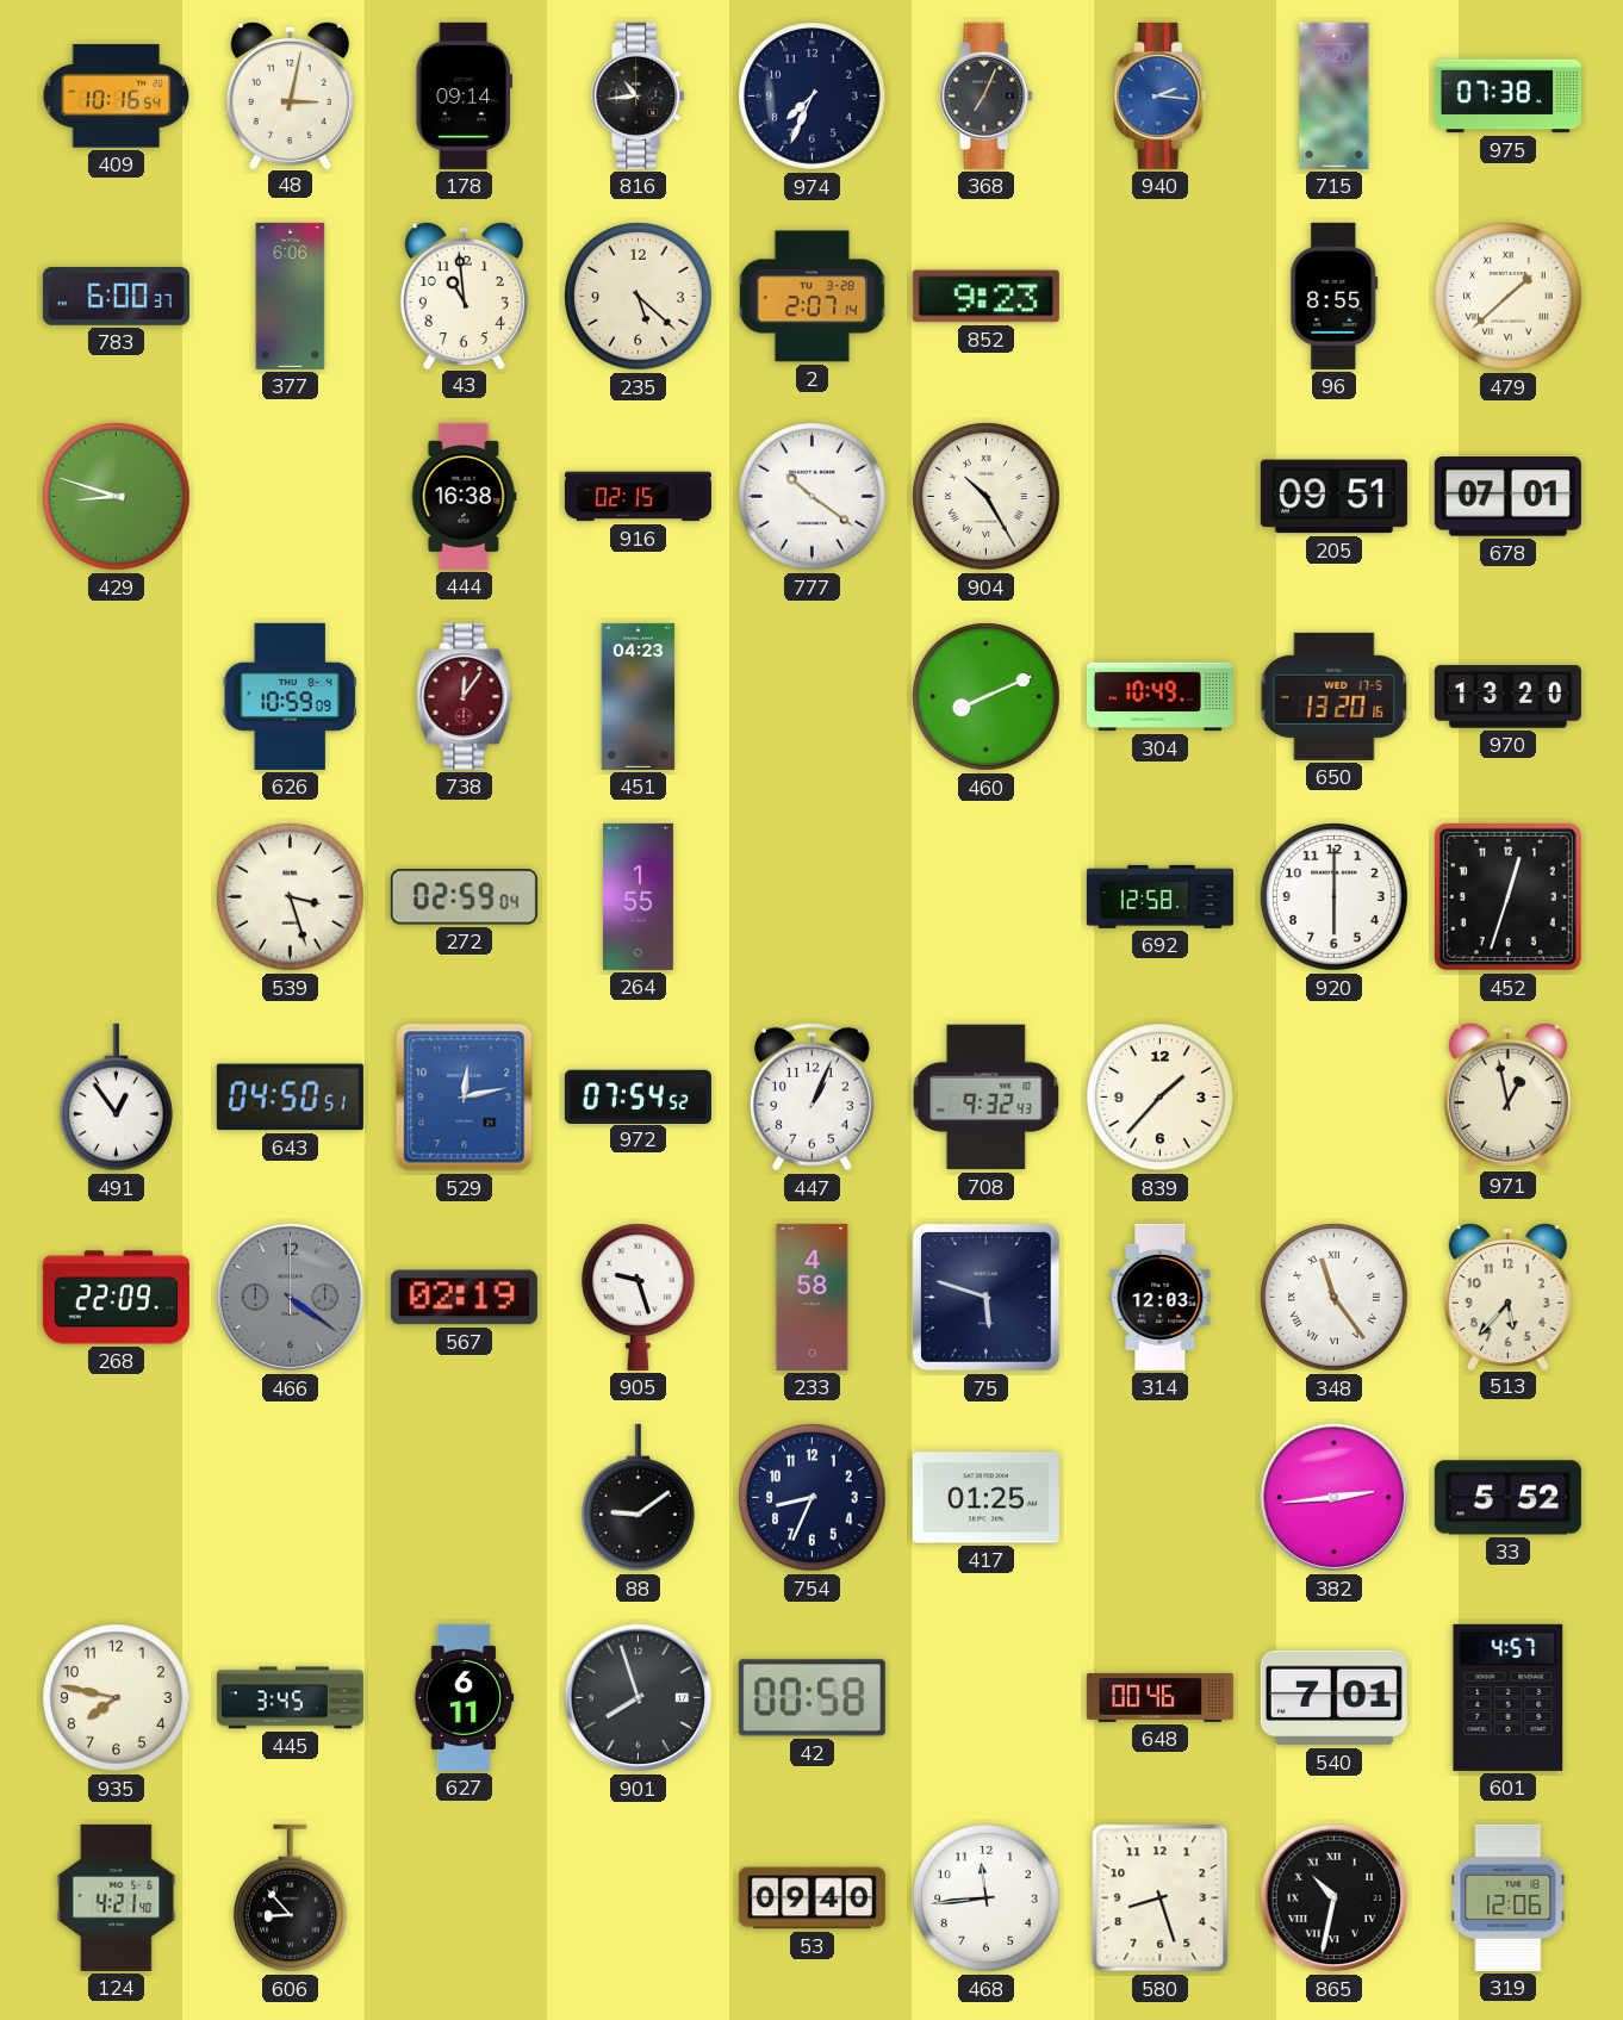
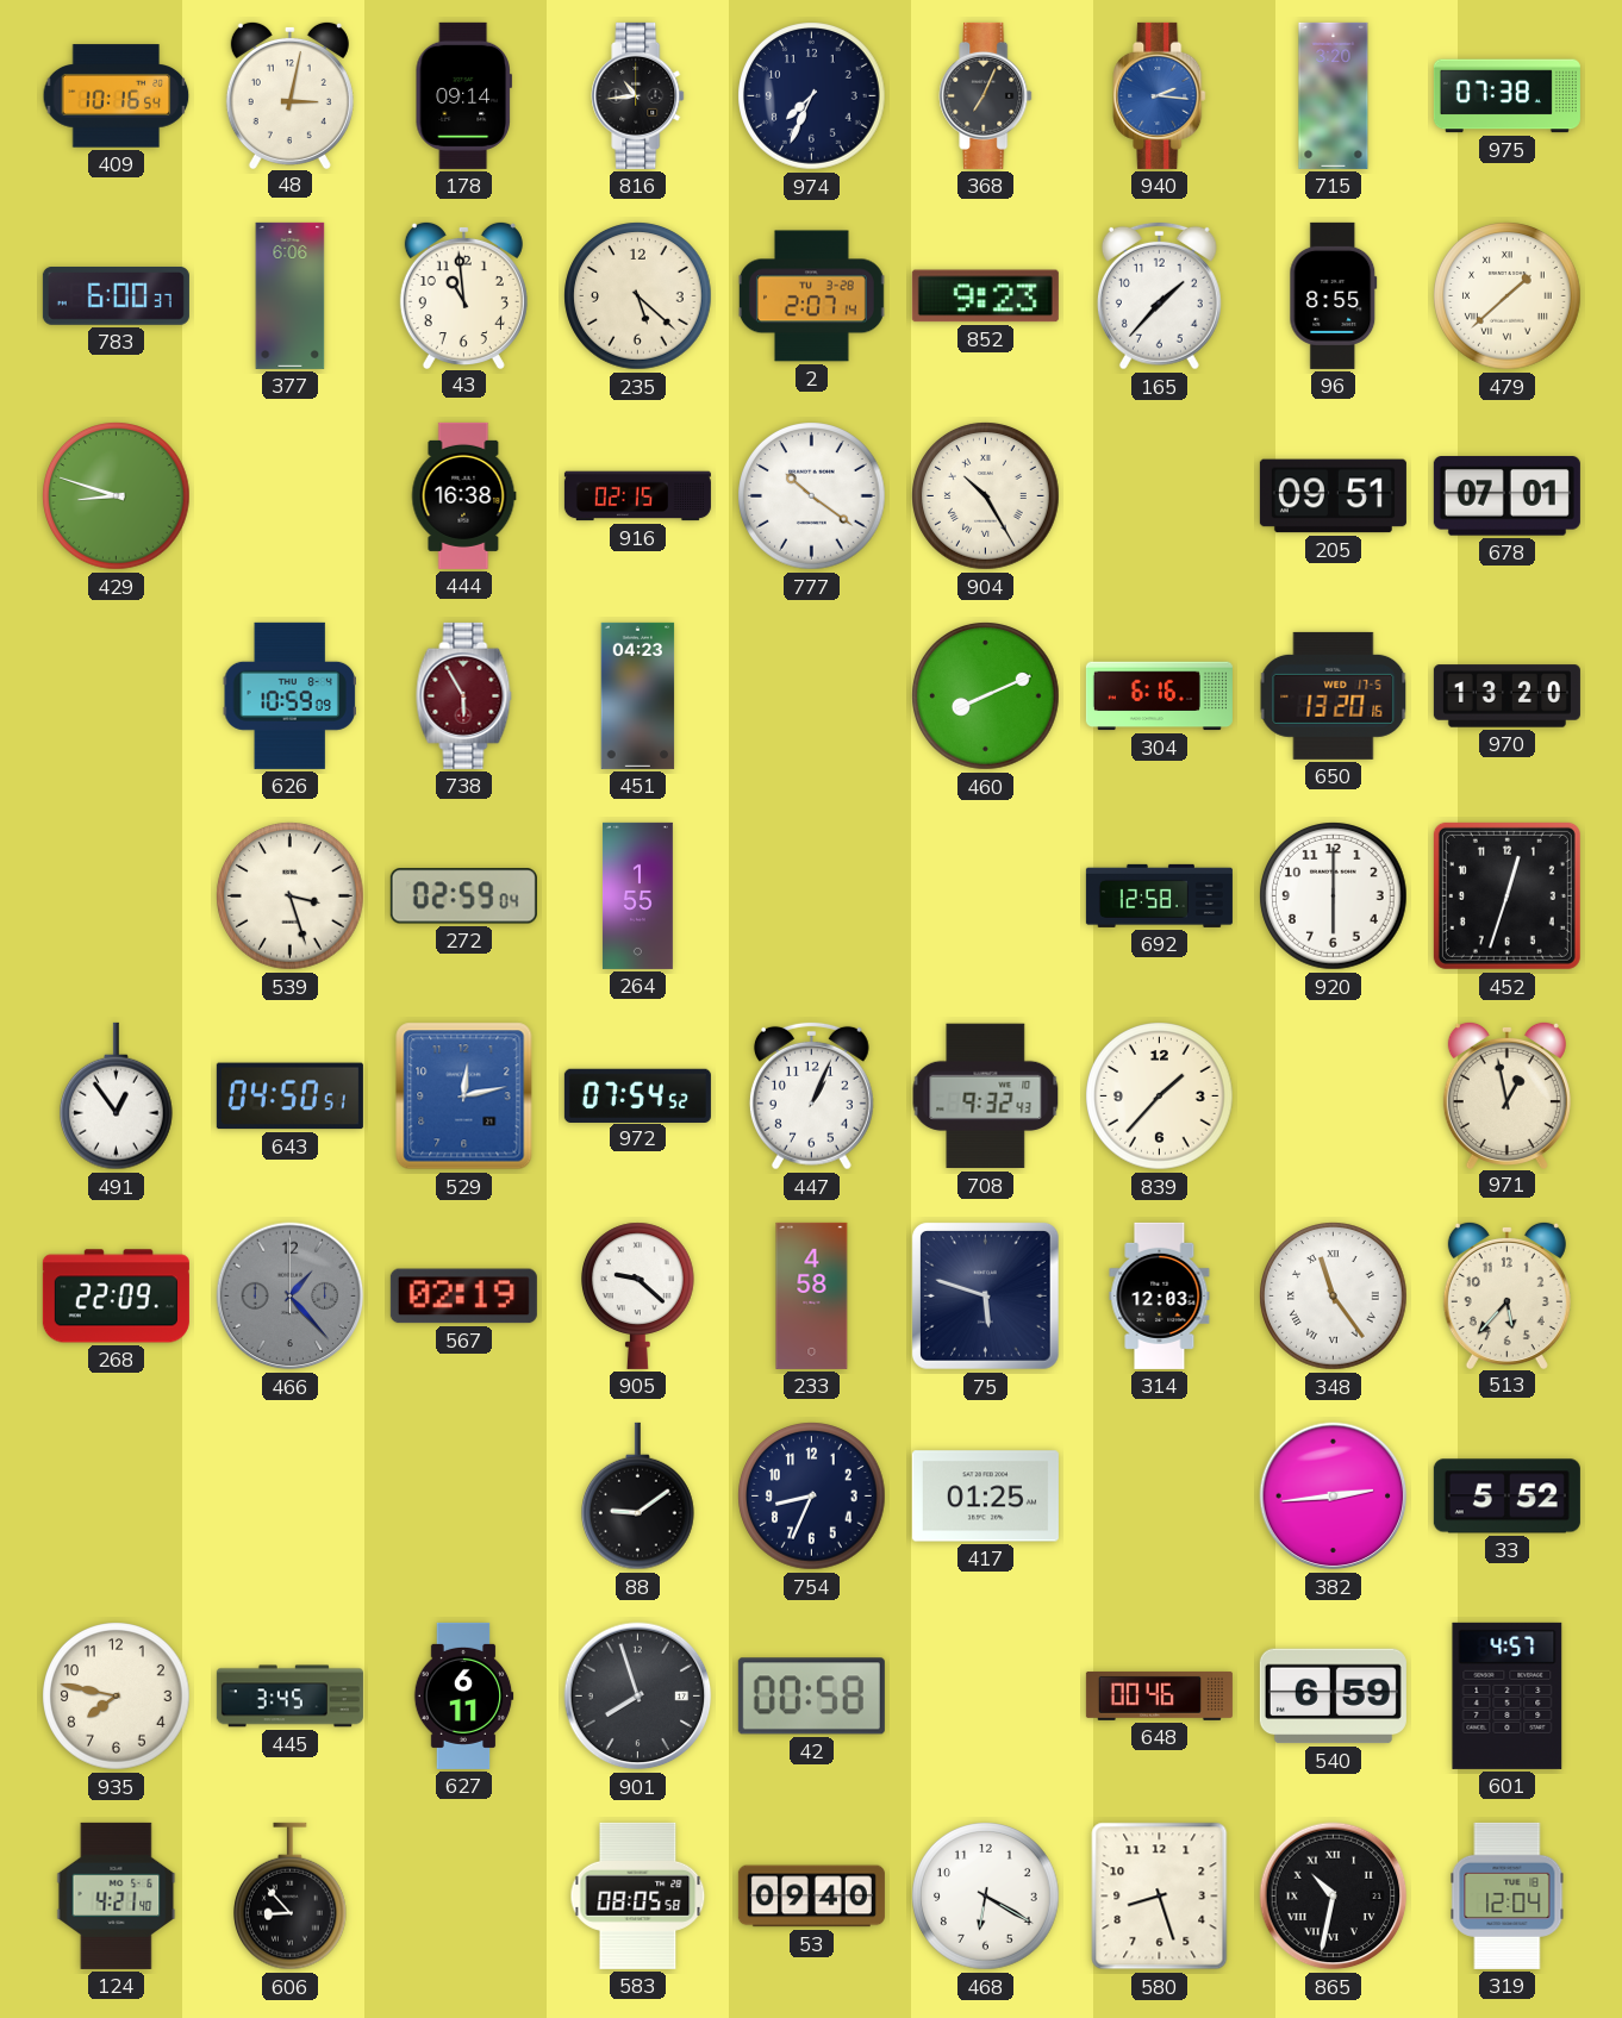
165: none -> 1:37 (1159, 295)
738: 12:06 -> 5:55 (464, 695)
304: 10:49 -> 6:16 (1159, 696)
466: 4:21 -> 1:23 (291, 1297)
905: 9:27 -> 9:22 (638, 1295)
540: 7:01 -> 6:59 (1333, 1697)
583: none -> 08:05 (638, 1895)
468: 11:44 -> 6:20 (986, 1897)
319: 12:06 -> 12:04 (1508, 1895)
